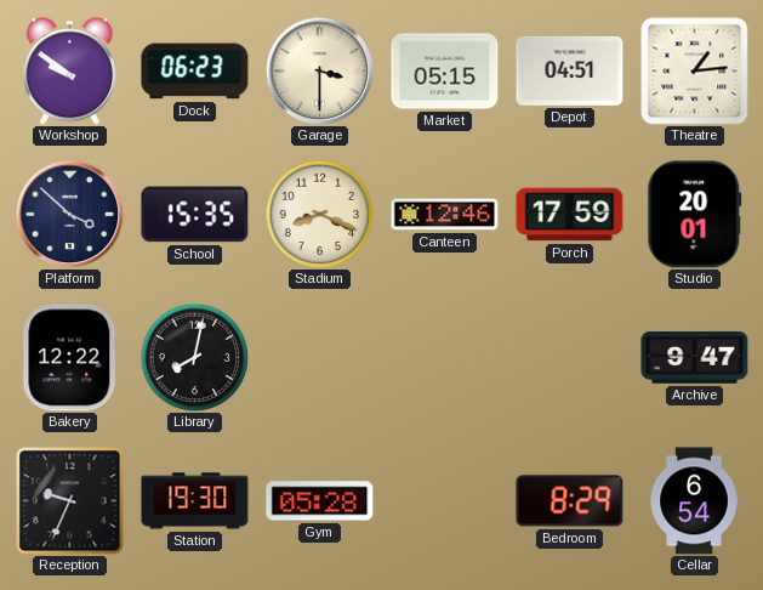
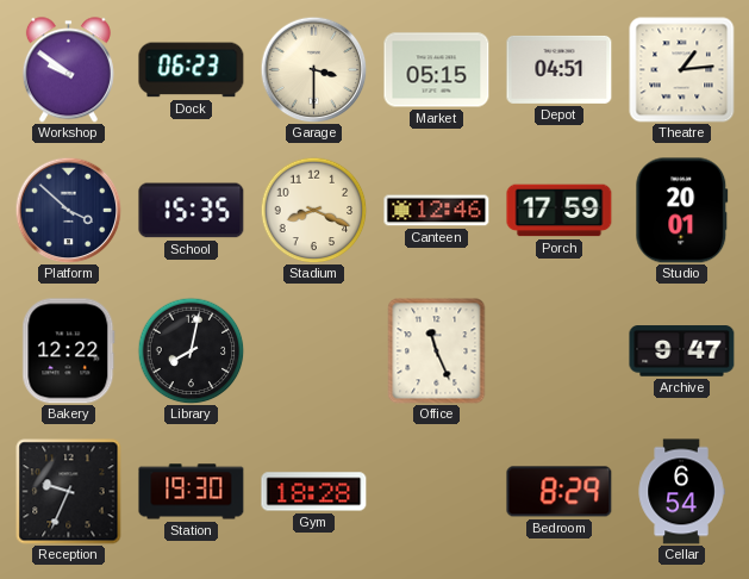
Office: none -> 11:26 (437, 351)
Gym: 05:28 -> 18:28 (314, 492)
